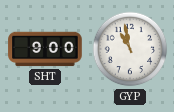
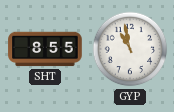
SHT: 9:00 -> 8:55 (45, 49)
